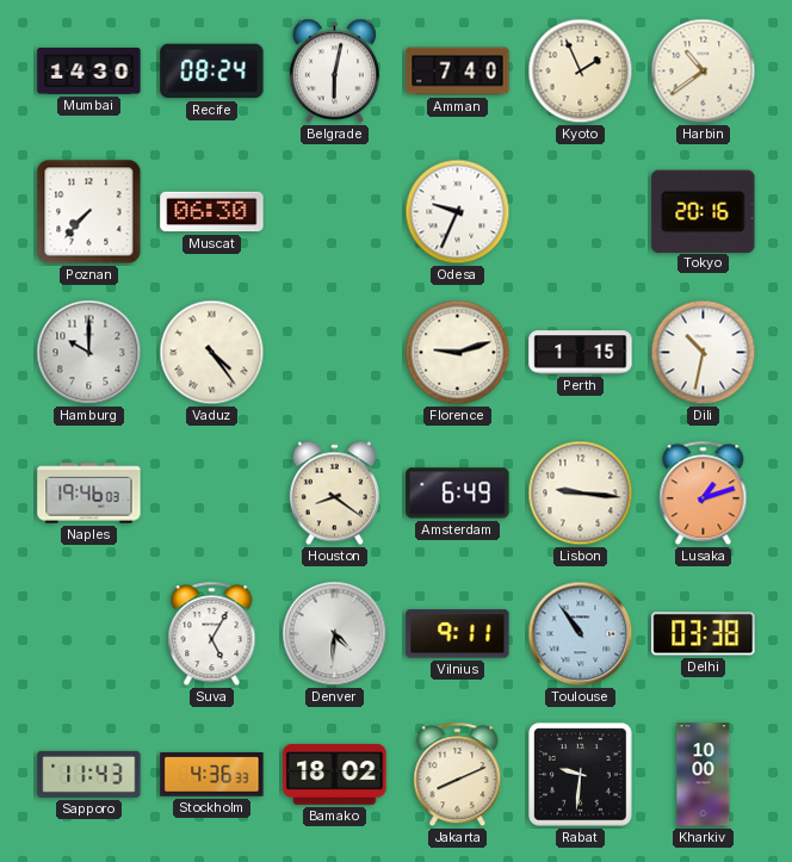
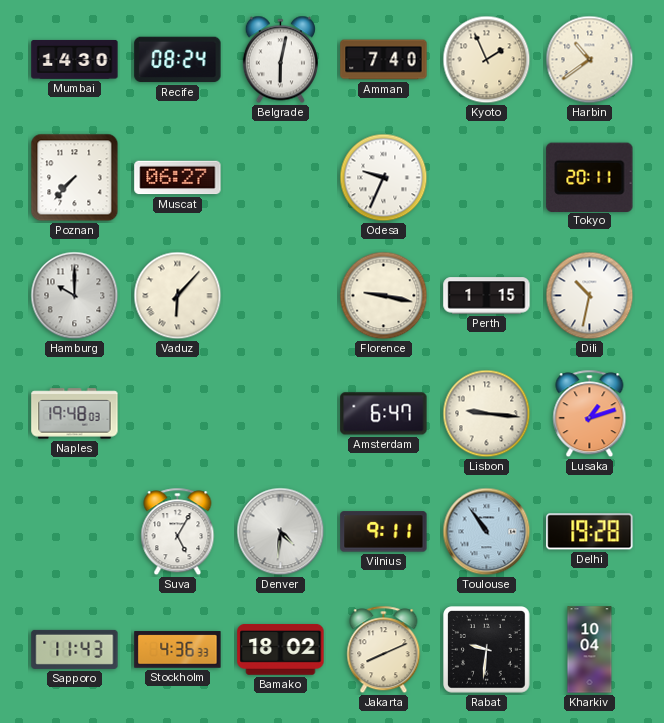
Muscat: 06:30 -> 06:27 (178, 178)
Tokyo: 20:16 -> 20:11 (590, 177)
Vaduz: 4:24 -> 6:07 (178, 296)
Florence: 9:12 -> 9:17 (384, 296)
Naples: 19:46 -> 19:48 (75, 414)
Houston: 8:21 -> none (334, 494)
Amsterdam: 6:49 -> 6:47 (384, 414)
Delhi: 03:38 -> 19:28 (590, 532)
Kharkiv: 10:00 -> 10:04 (590, 650)
